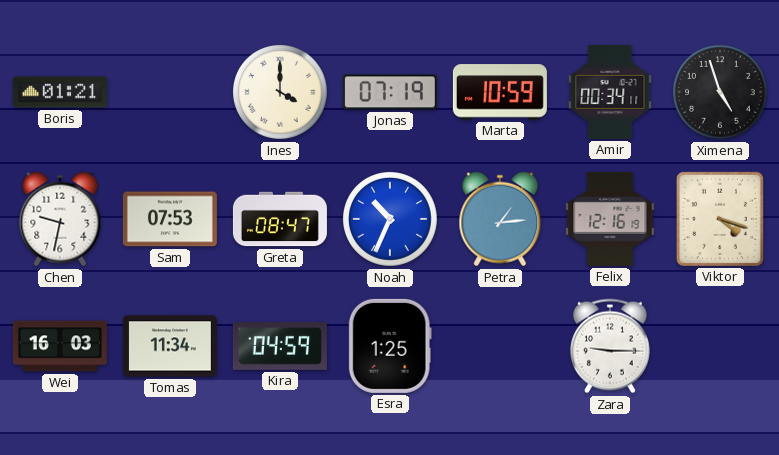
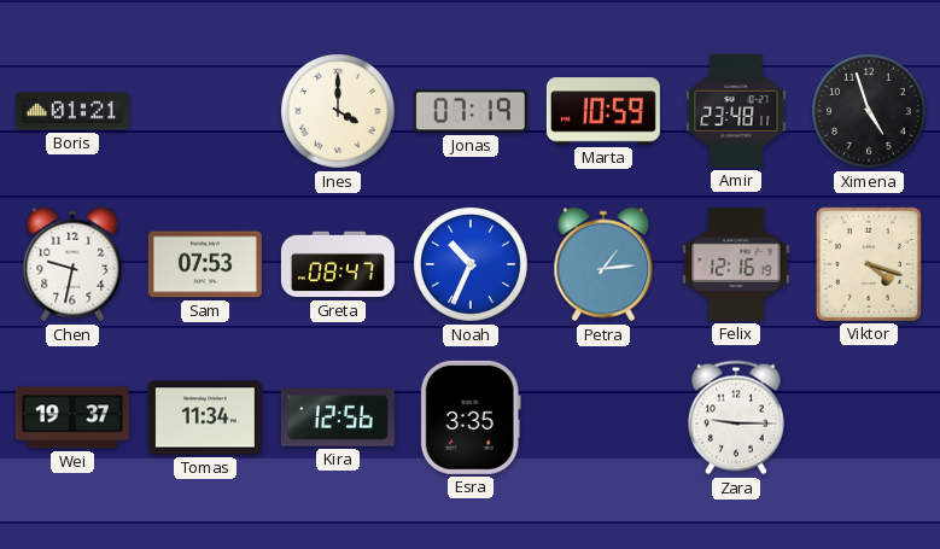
Amir: 00:34 -> 23:48 (736, 111)
Wei: 16:03 -> 19:37 (72, 417)
Kira: 04:59 -> 12:56 (338, 417)
Esra: 1:25 -> 3:35 (471, 417)
